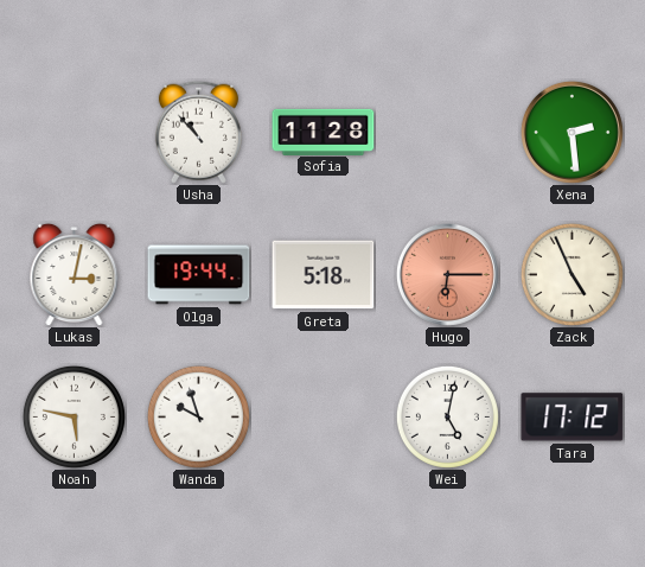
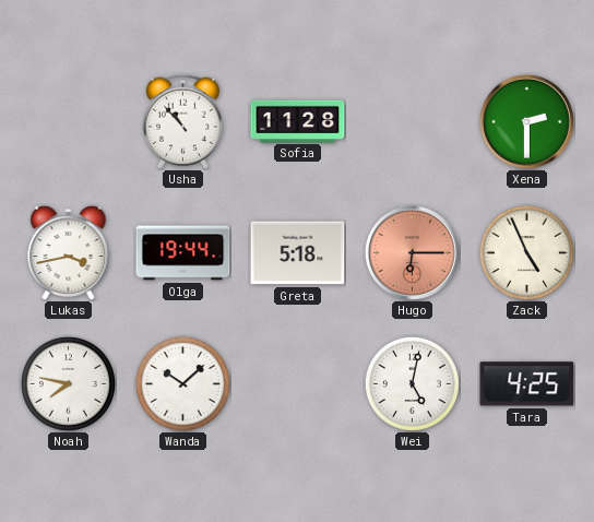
Xena: 2:29 -> 2:30 (526, 121)
Lukas: 3:02 -> 3:43 (69, 252)
Noah: 5:47 -> 7:47 (68, 383)
Wanda: 9:57 -> 10:08 (182, 383)
Tara: 17:12 -> 4:25 (527, 384)
